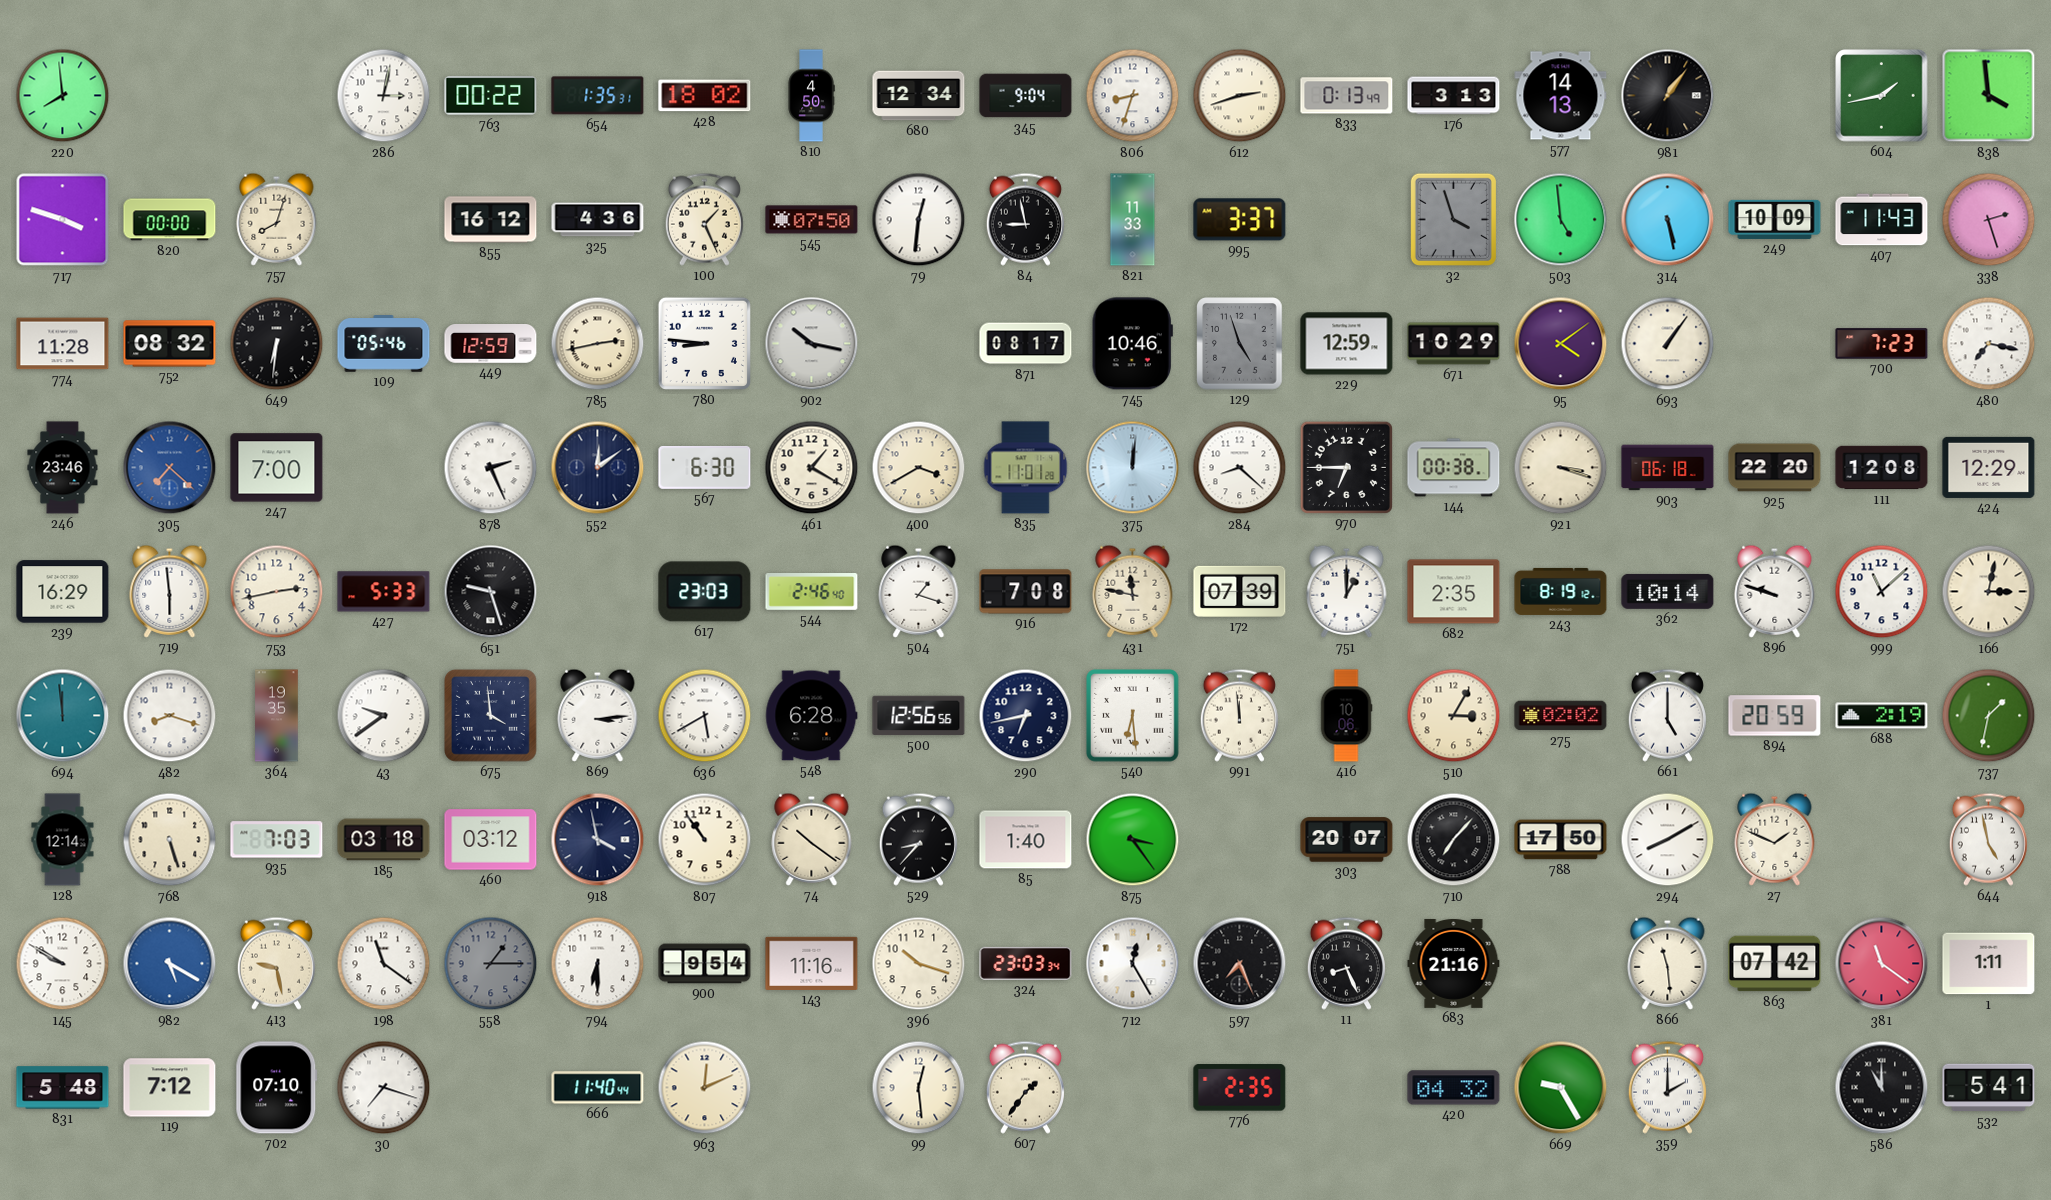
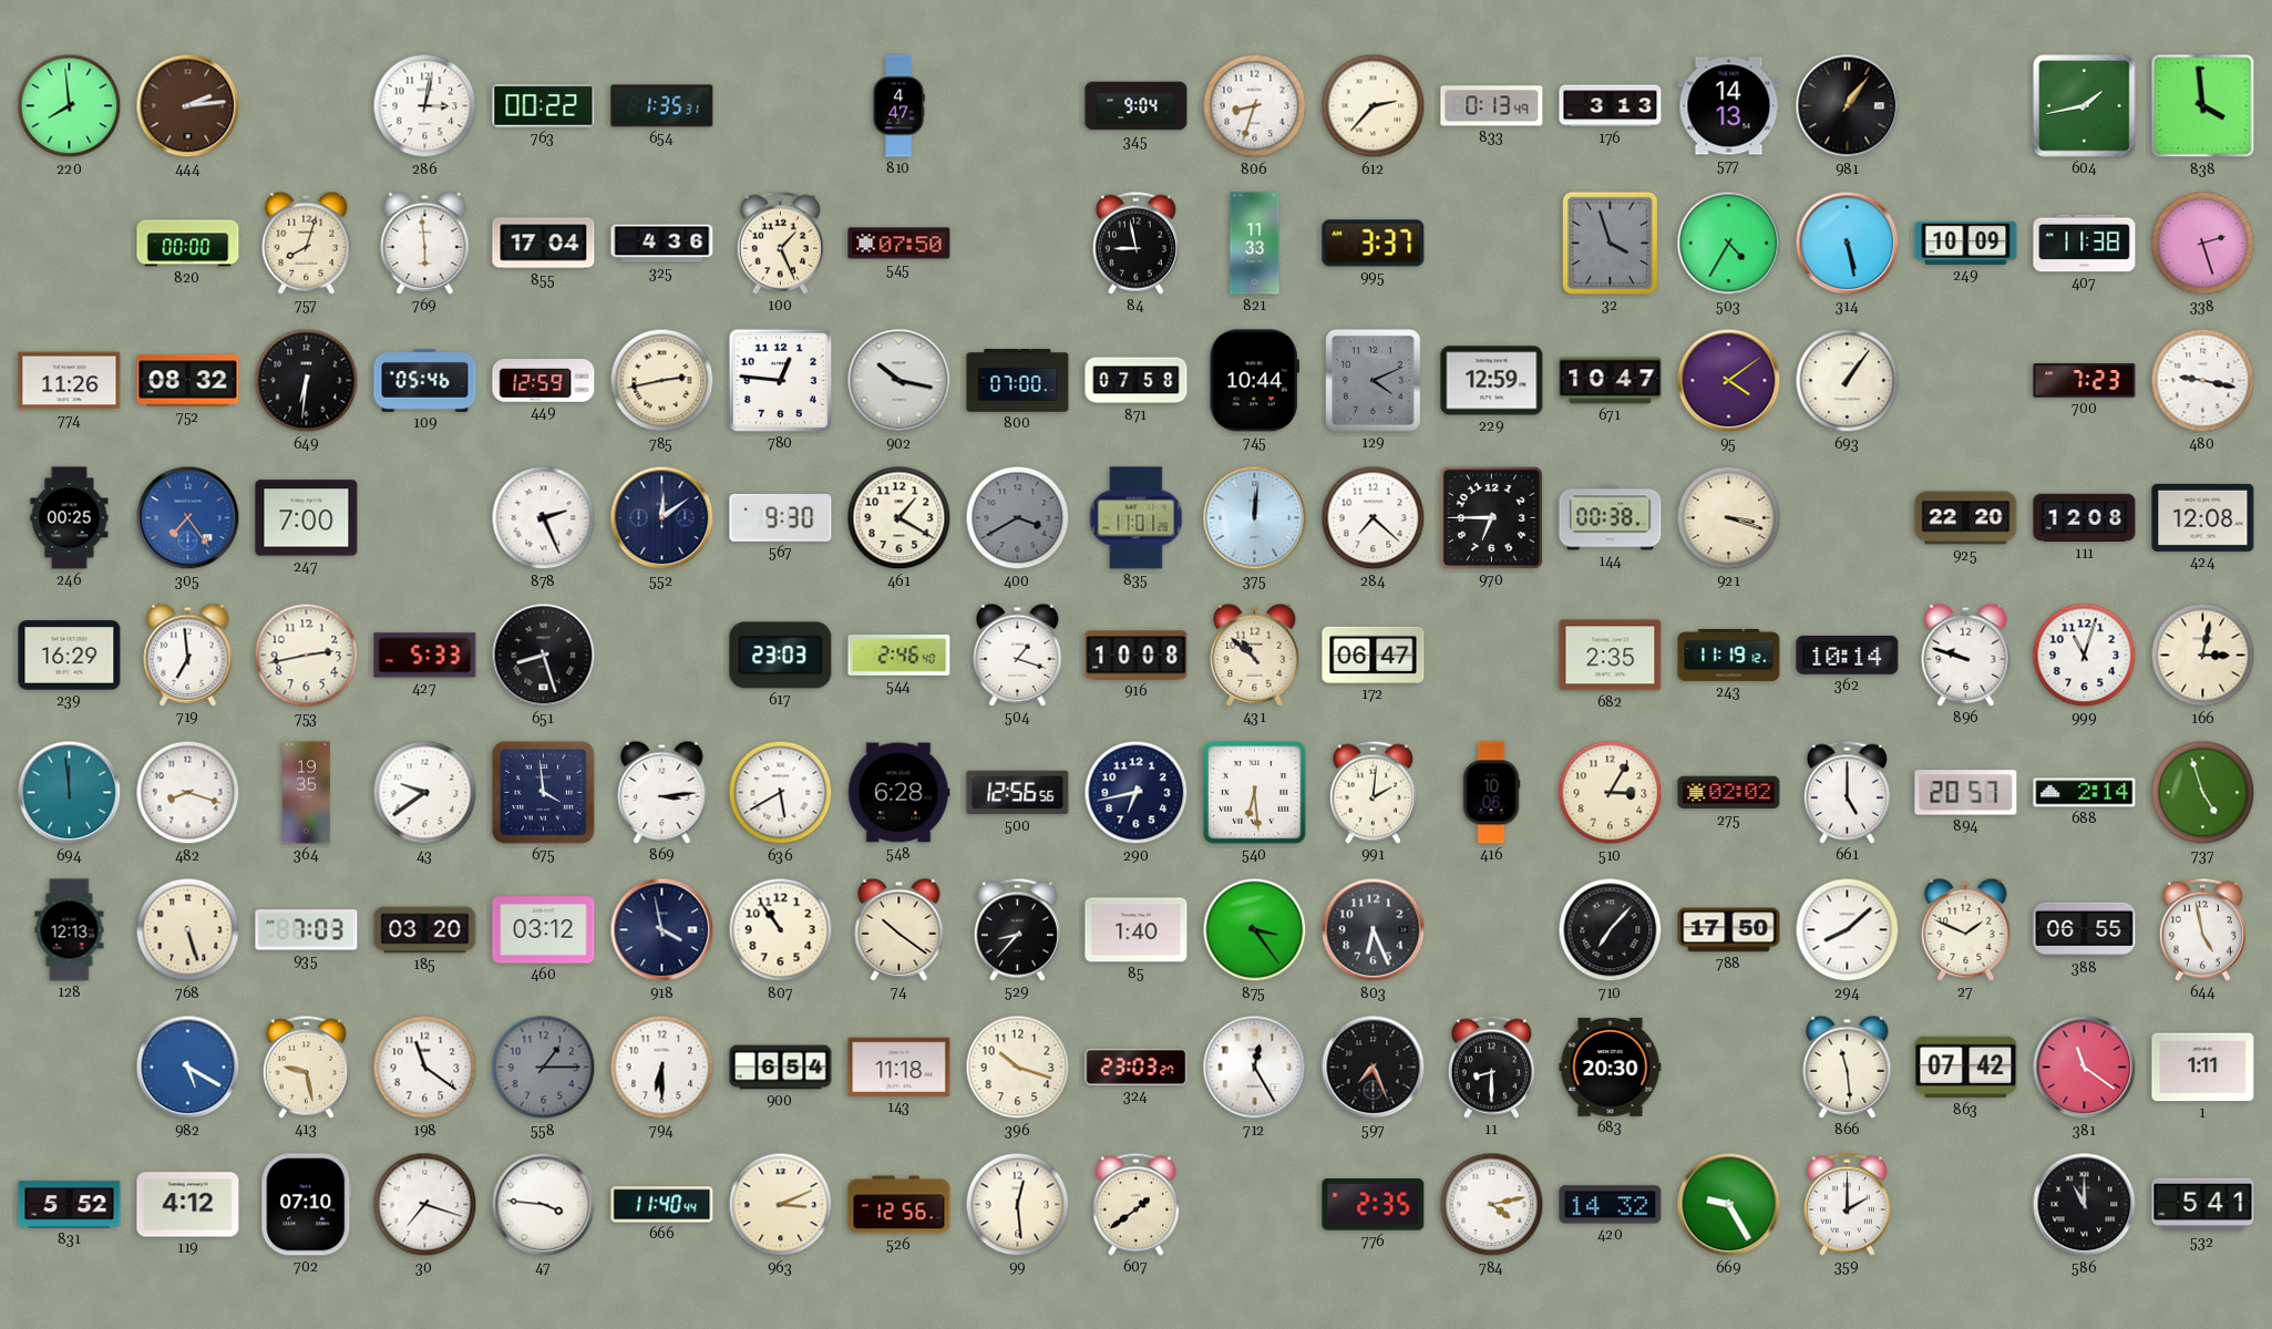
444: none -> 2:14 (188, 106)
428: 18:02 -> none (705, 96)
810: 4:50 -> 4:47 (898, 106)
680: 12:34 -> none (919, 96)
612: 2:42 -> 2:37 (1374, 106)
717: 3:48 -> none (63, 220)
769: none -> 5:59 (425, 243)
855: 16:12 -> 17:04 (544, 244)
79: 12:31 -> none (919, 220)
503: 4:59 -> 4:35 (1729, 244)
407: 11:43 -> 11:38 (2085, 244)
774: 11:28 -> 11:26 (70, 381)
780: 8:46 -> 12:46 (780, 380)
800: none -> 07:00 (1018, 381)
871: 08:17 -> 07:58 (1137, 381)
745: 10:46 -> 10:44 (1254, 381)
129: 4:57 -> 4:11 (1374, 381)
671: 10:29 -> 10:47 (1611, 381)
480: 7:17 -> 9:17 (2203, 381)
246: 23:46 -> 00:25 (70, 518)
305: 7:22 -> 7:24 (188, 518)
567: 6:30 -> 9:30 (781, 517)
400 dial: cream -> grey (1018, 518)
284: 8:22 -> 7:22 (1374, 518)
903: 06:18 -> none (1668, 468)
424: 12:29 -> 12:08 (2203, 517)
719: 5:59 -> 6:59 (188, 655)
651: 9:27 -> 8:27 (544, 656)
916: 7:08 -> 10:08 (1137, 656)
431: 11:47 -> 10:52 (1255, 655)
172: 07:39 -> 06:47 (1374, 655)
751: 1:00 -> none (1347, 591)
243: 8:19 -> 11:19 (1729, 655)
999: 11:08 -> 11:03 (2085, 656)
991: 11:59 -> 2:01 (1373, 792)
894: 20:59 -> 20:57 (1966, 793)
688: 2:19 -> 2:14 (2085, 793)
737: 1:32 -> 4:57 (2203, 793)
128: 12:14 -> 12:13 (70, 930)
185: 03:18 -> 03:20 (425, 930)
803: none -> 6:26 (1374, 930)
303: 20:07 -> none (1347, 840)
294: 8:10 -> 8:08 (1848, 930)
388: none -> 06:55 (2085, 929)
145: 9:50 -> none (63, 964)
900: 9:54 -> 6:54 (781, 1068)
143: 11:16 -> 11:18 (899, 1067)
324: 23:03:34 -> 23:03:27 (1137, 1067)
11: 8:26 -> 8:30 (1491, 1067)
683: 21:16 -> 20:30 (1611, 1067)
831: 5:48 -> 5:52 (70, 1205)
119: 7:12 -> 4:12 (188, 1205)
47: none -> 3:46 (544, 1205)
963: 12:11 -> 3:11 (781, 1205)
526: none -> 12:56 (899, 1205)
607: 1:36 -> 1:39 (1135, 1204)
784: none -> 4:13 (1492, 1205)
420: 04:32 -> 14:32 (1611, 1205)
